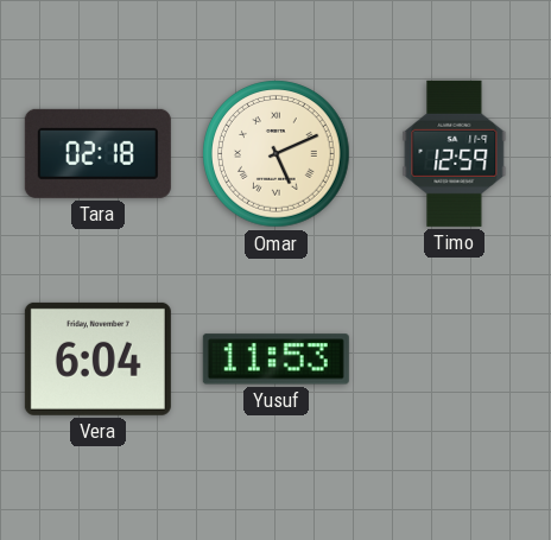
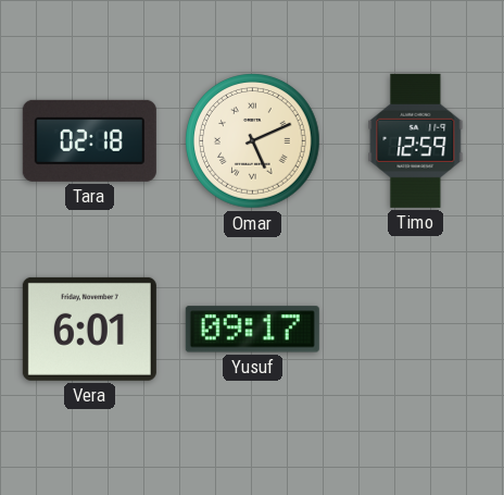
Vera: 6:04 -> 6:01 (89, 329)
Yusuf: 11:53 -> 09:17 (252, 330)
